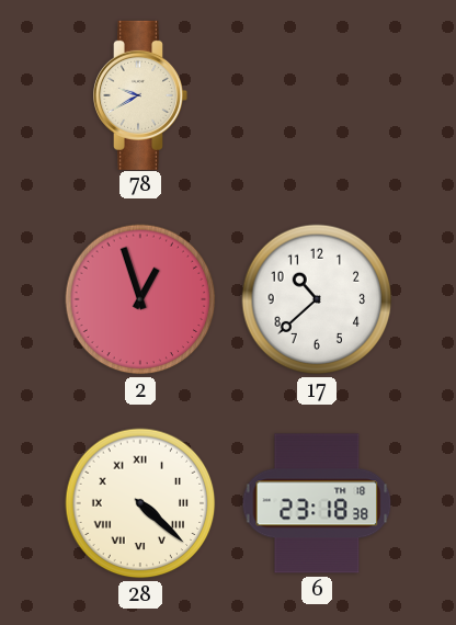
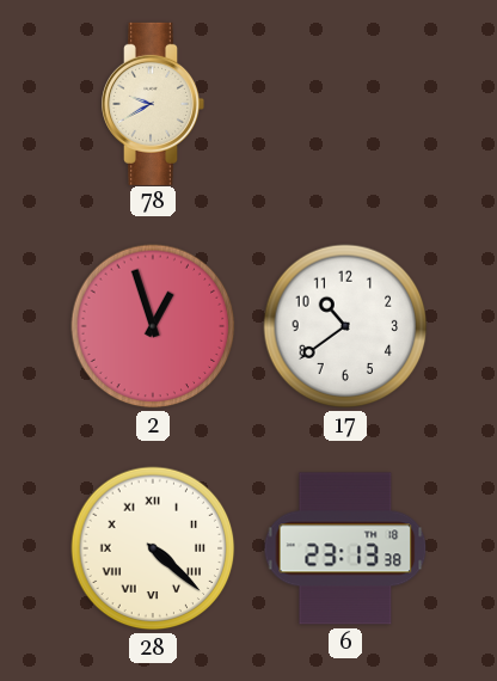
17: 10:38 -> 10:39 (345, 326)
6: 23:18 -> 23:13 (345, 548)
